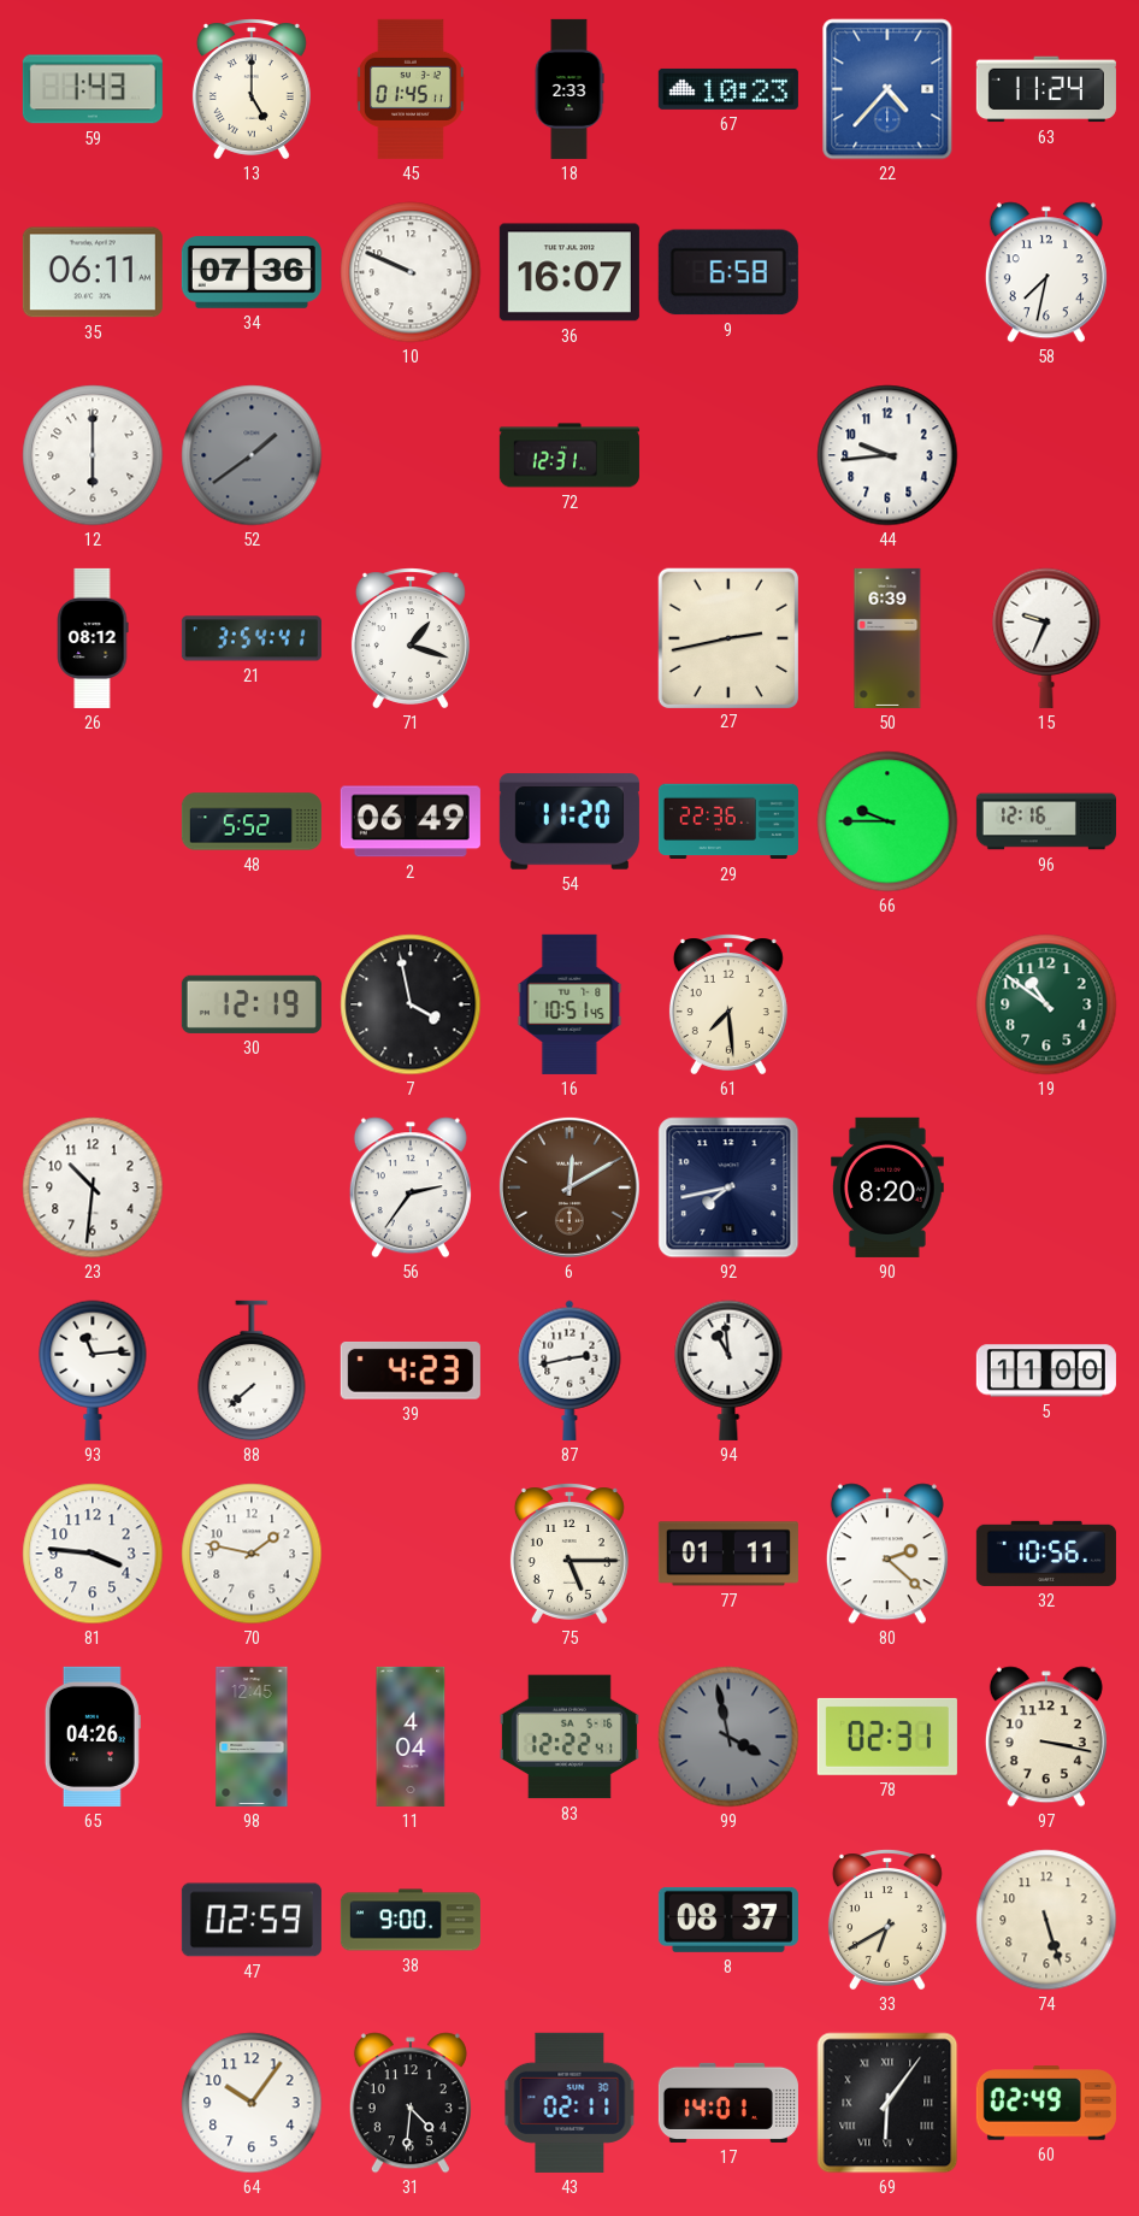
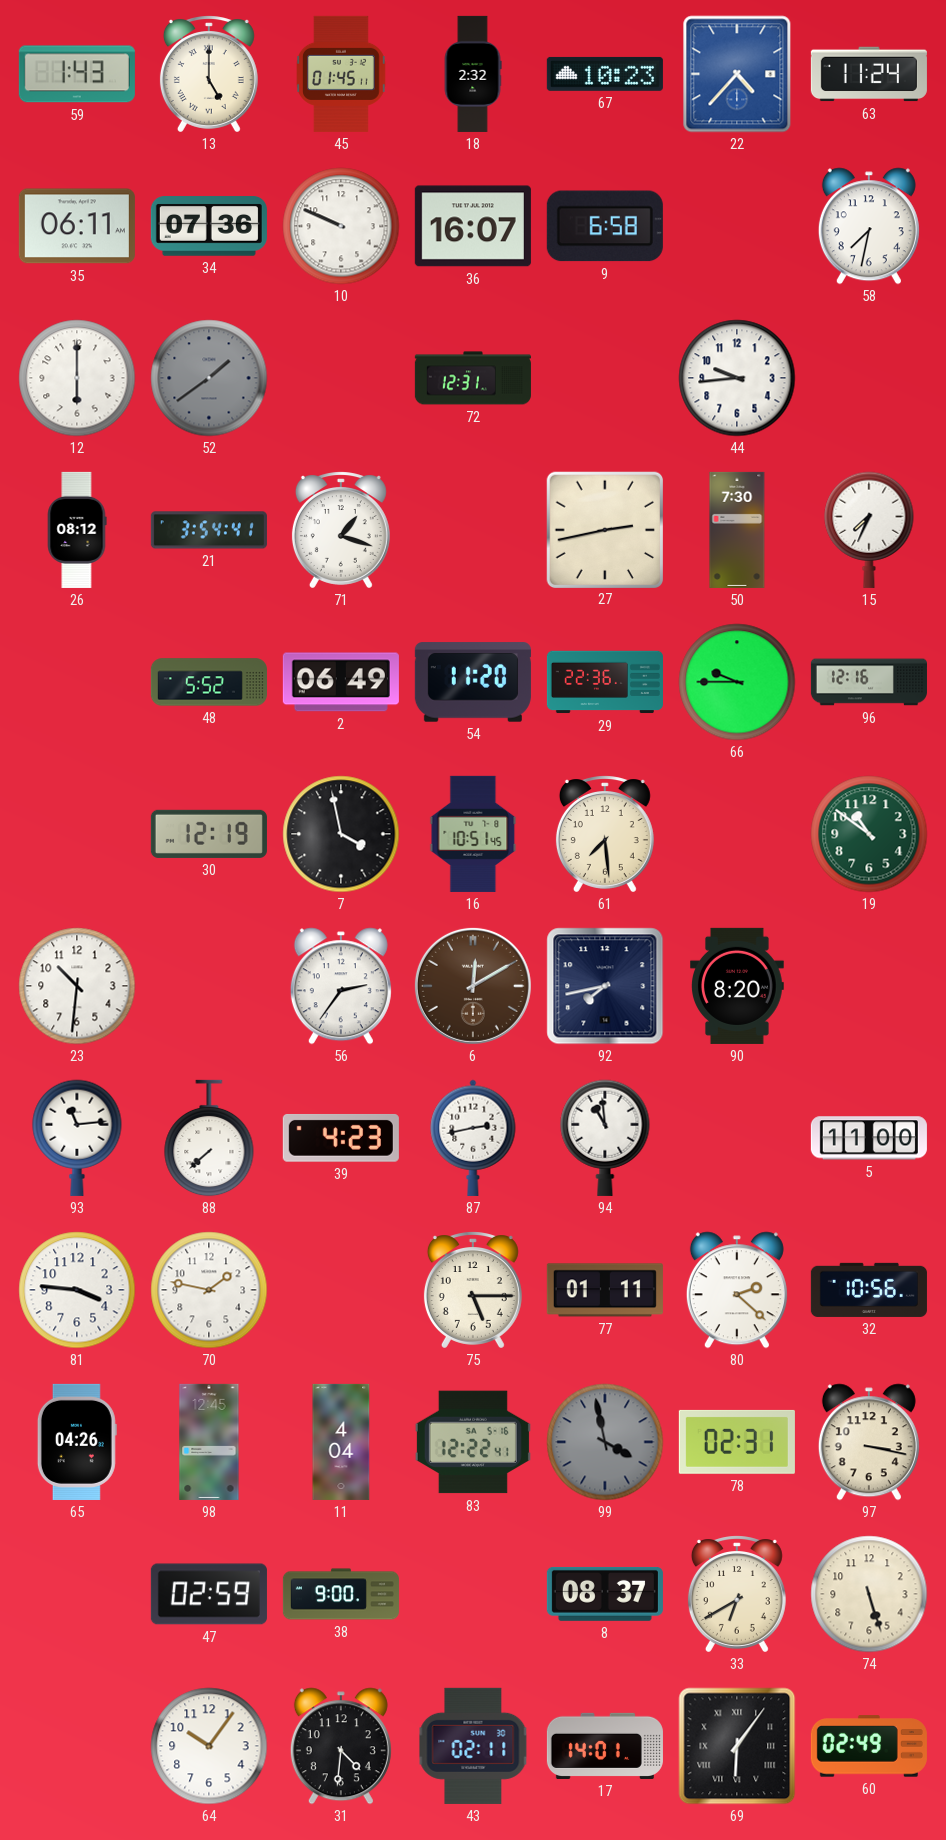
18: 2:33 -> 2:32 (473, 74)
50: 6:39 -> 7:30 (737, 530)
15: 9:34 -> 7:34 (869, 530)
